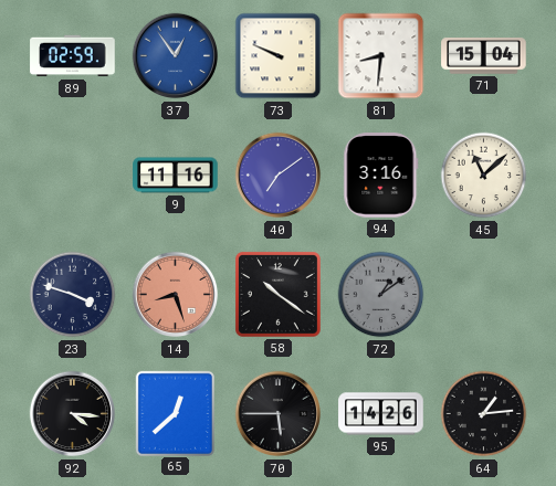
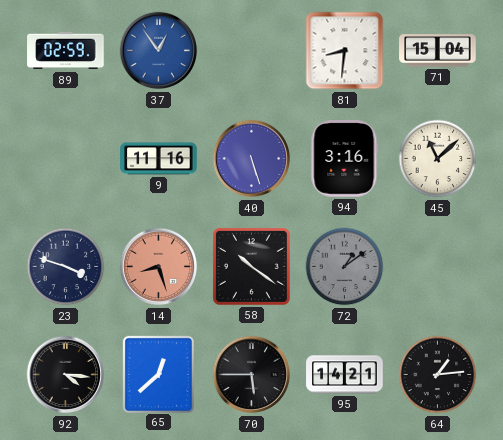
73: 9:49 -> none (279, 56)
40: 7:09 -> 5:27 (252, 159)
95: 14:26 -> 14:21 (345, 375)
